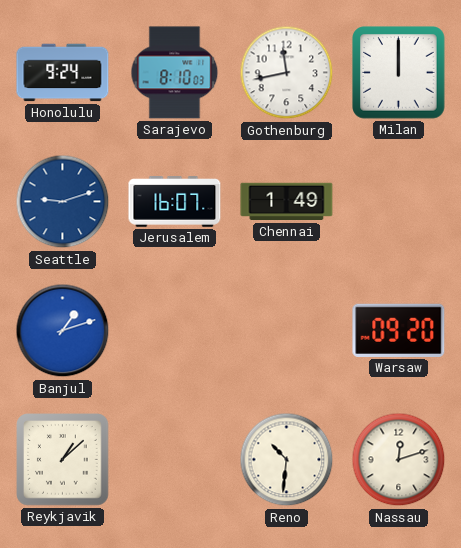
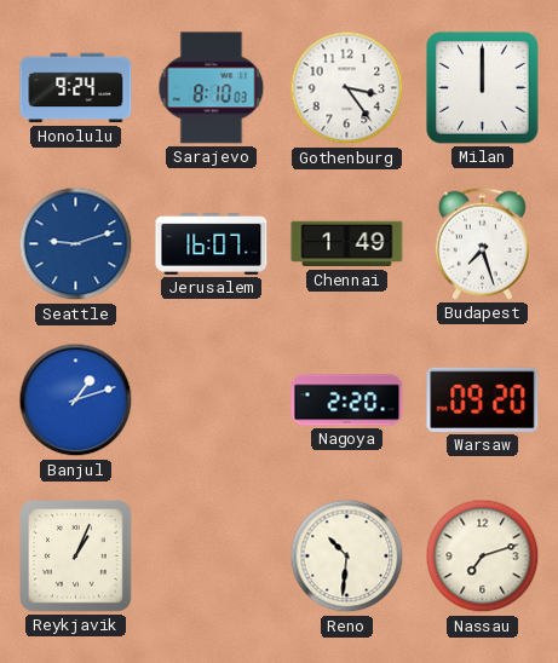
Gothenburg: 11:43 -> 3:24 (347, 88)
Budapest: none -> 7:27 (482, 243)
Nagoya: none -> 2:20 (347, 400)
Reykjavik: 1:08 -> 1:04 (76, 557)
Nassau: 12:12 -> 7:12 (483, 557)
